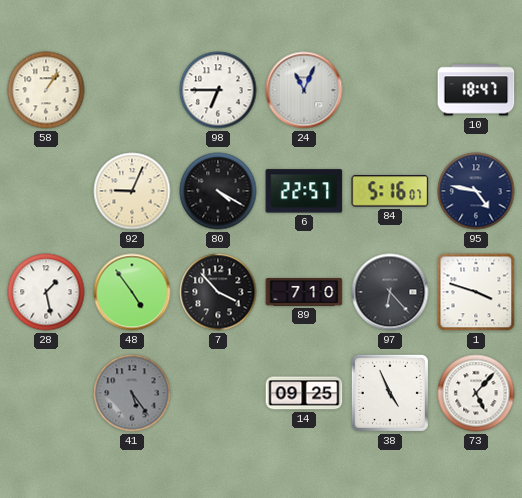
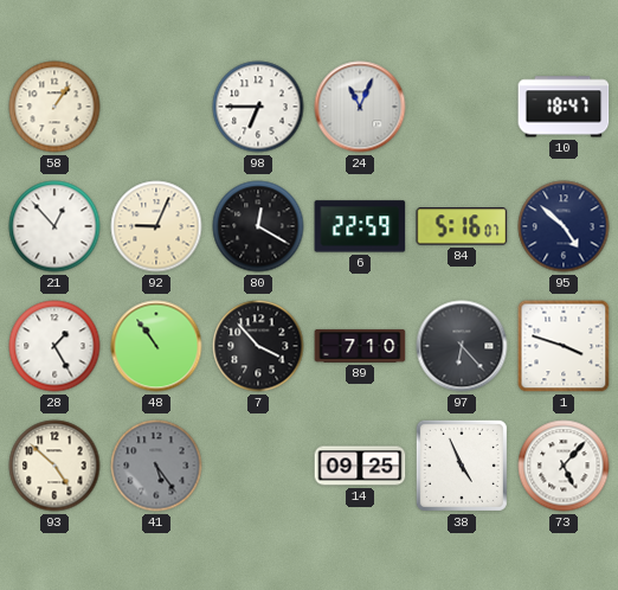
21: none -> 12:53 (54, 226)
80: 4:20 -> 12:20 (258, 226)
6: 22:57 -> 22:59 (360, 226)
95: 4:47 -> 4:52 (564, 226)
28: 1:28 -> 1:25 (54, 346)
48: 4:54 -> 10:54 (156, 346)
93: none -> 4:52 (54, 466)
